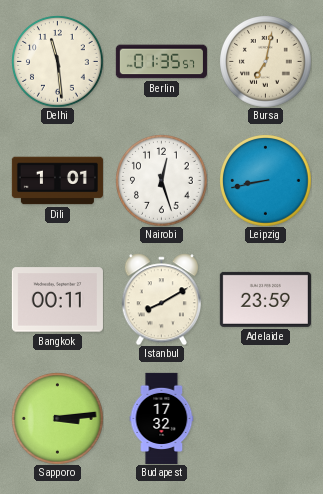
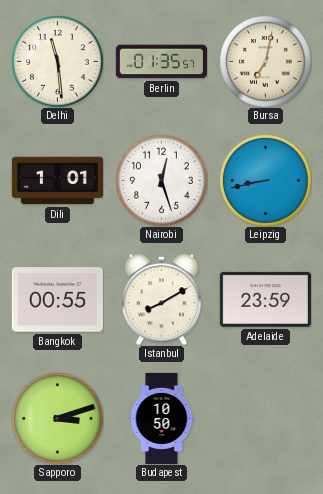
Bangkok: 00:11 -> 00:55 (57, 300)
Sapporo: 3:14 -> 3:12 (58, 419)
Budapest: 17:32 -> 10:50 (162, 418)
